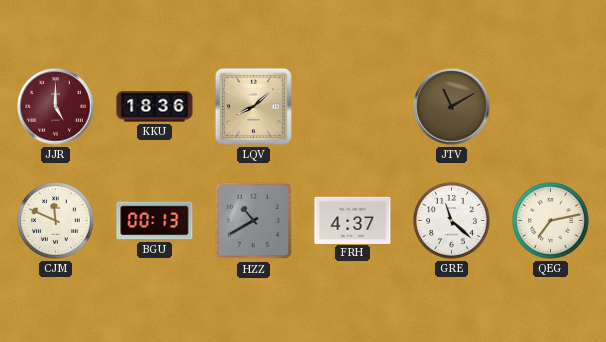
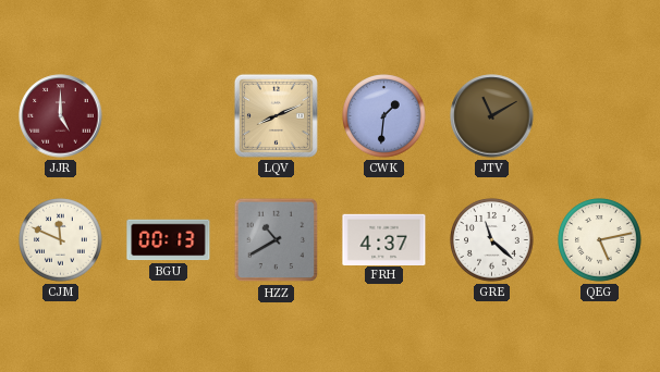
KKU: 18:36 -> none (155, 107)
LQV: 8:08 -> 8:11 (276, 115)
CWK: none -> 1:31 (384, 116)
QEG: 7:13 -> 5:13 (600, 240)
